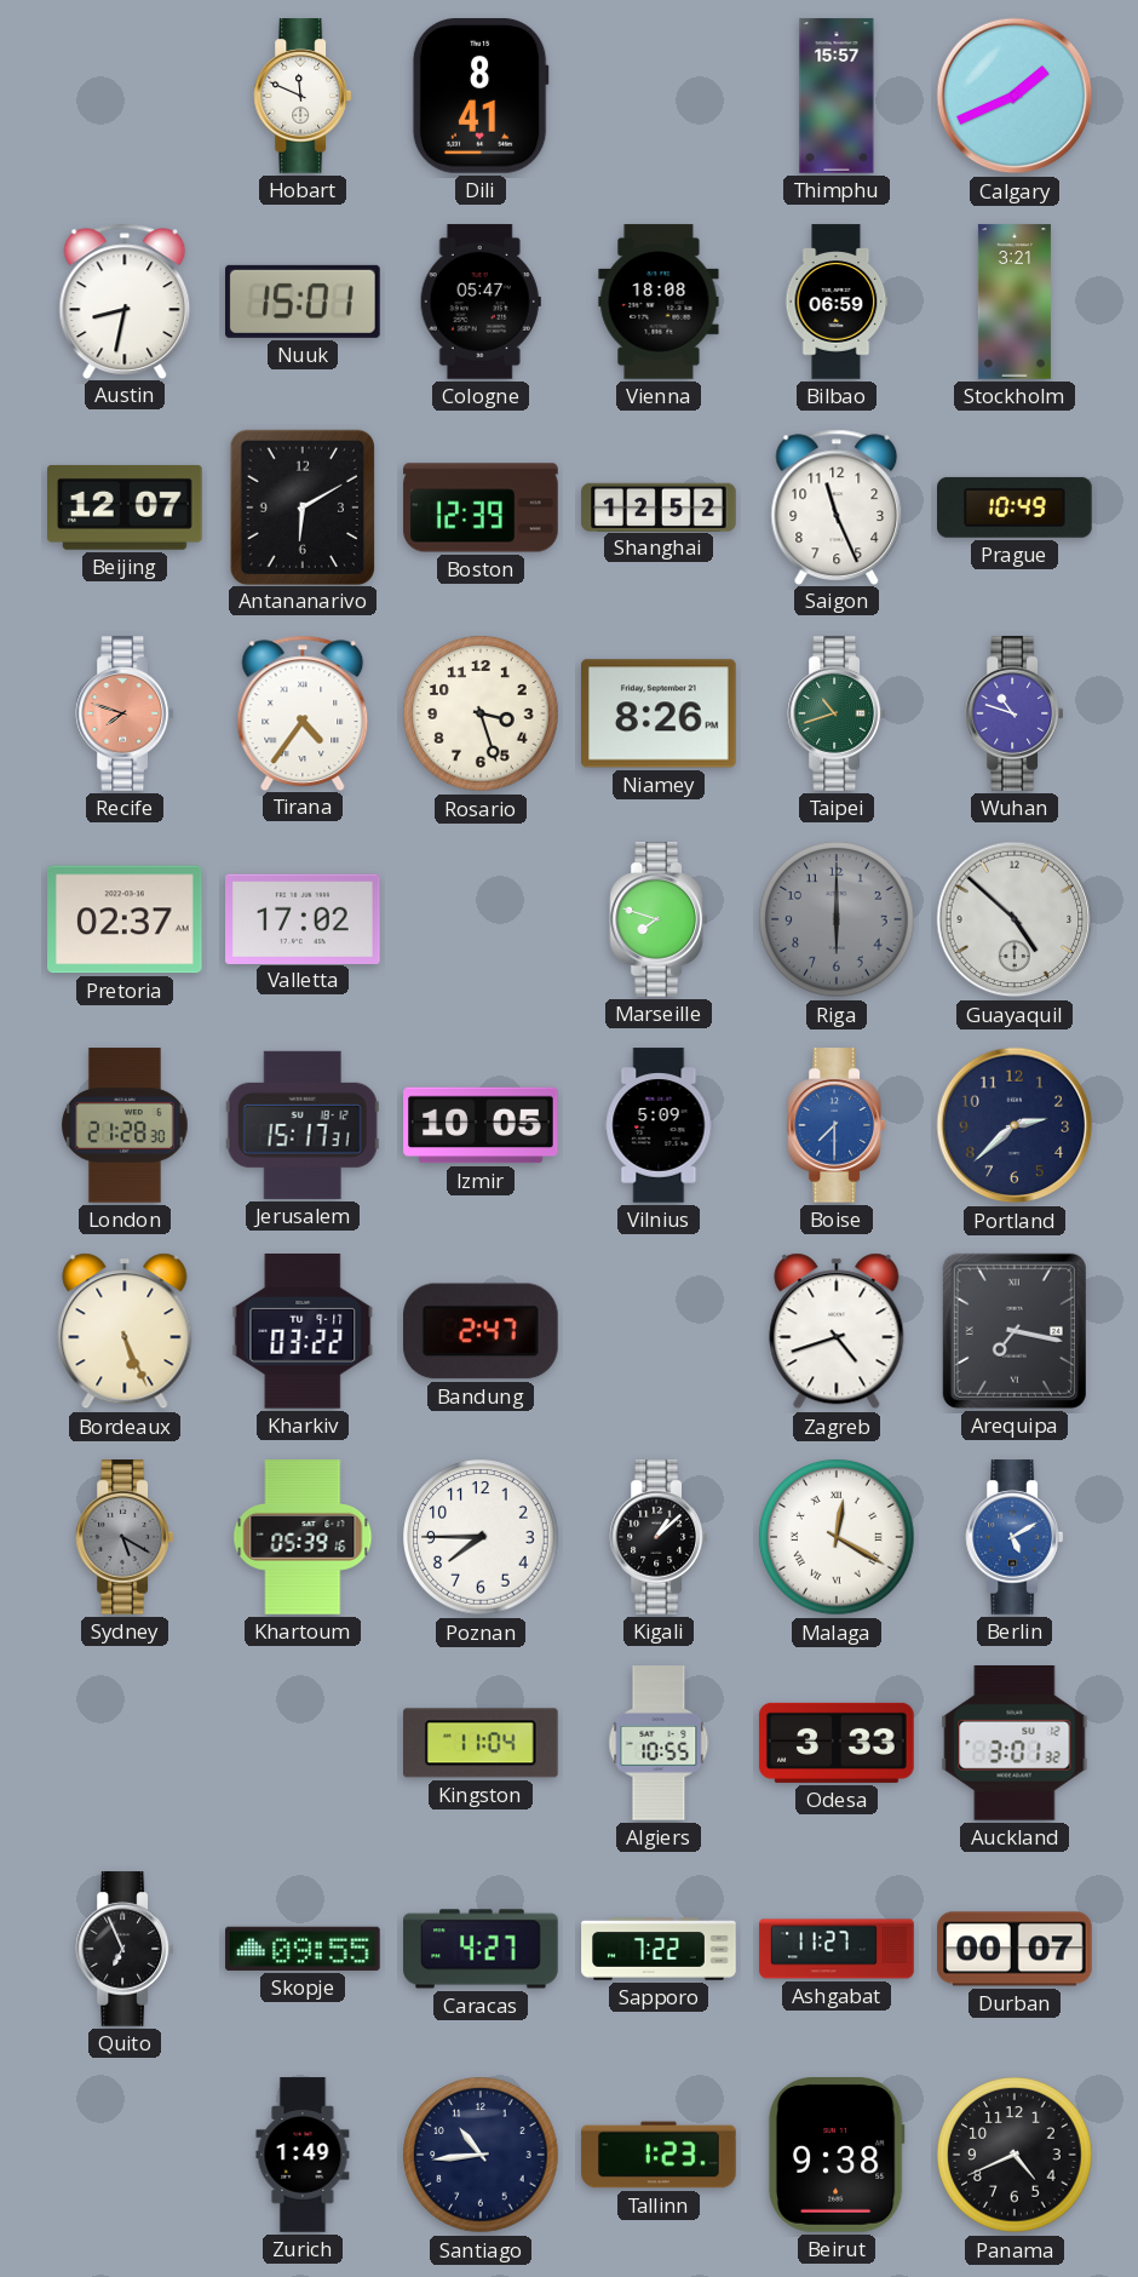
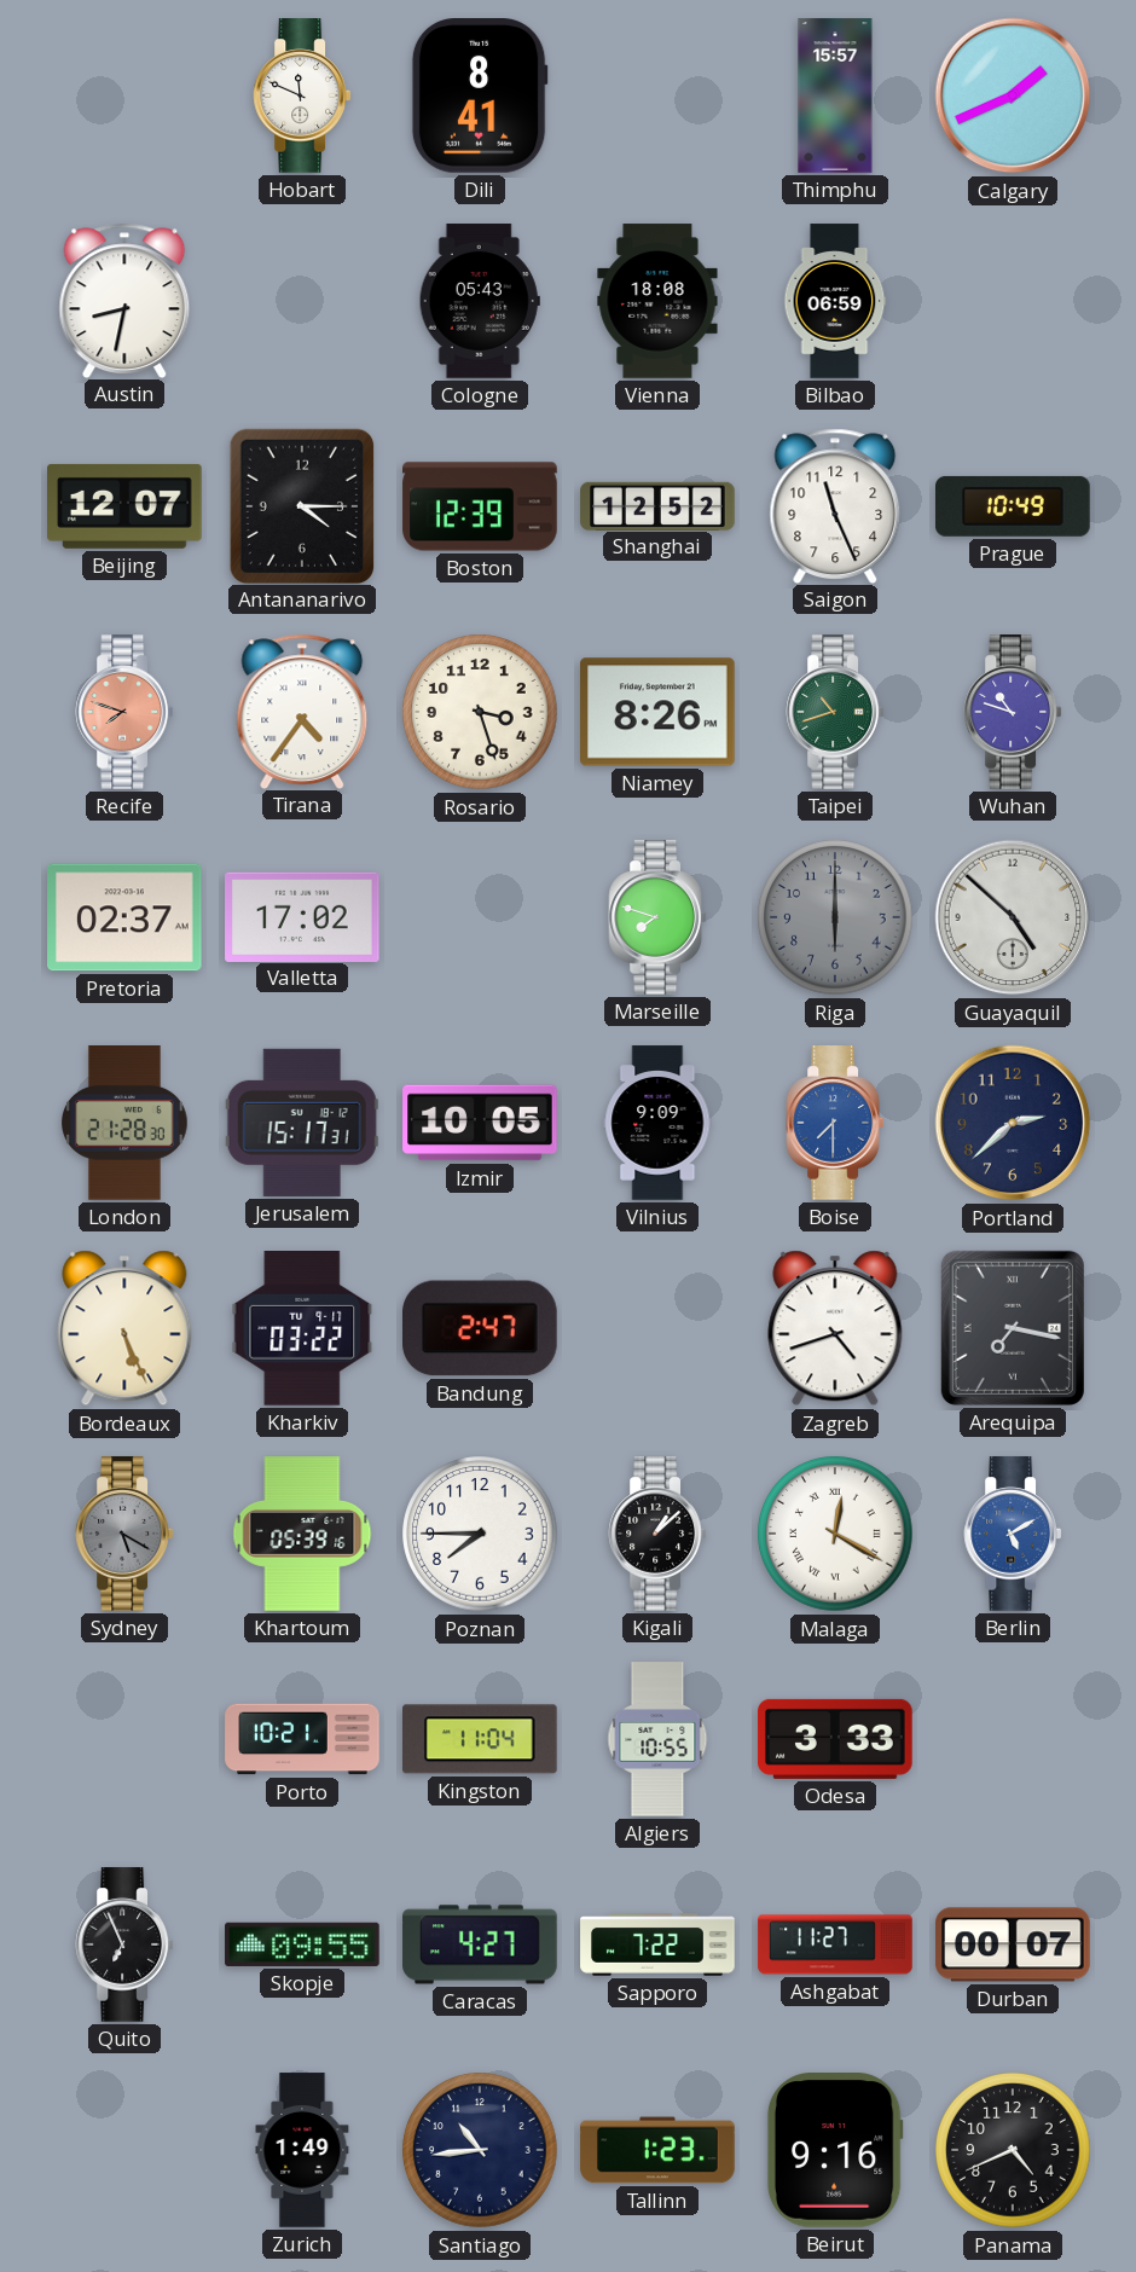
Nuuk: 15:01 -> none (304, 302)
Cologne: 05:47 -> 05:43 (480, 301)
Stockholm: 3:21 -> none (1015, 302)
Antananarivo: 6:10 -> 4:15 (301, 505)
Vilnius: 5:09 -> 9:09 (657, 1123)
Porto: none -> 10:21 (302, 1739)
Auckland: 3:01 -> none (1015, 1744)
Beirut: 9:38 -> 9:16 (835, 2151)
